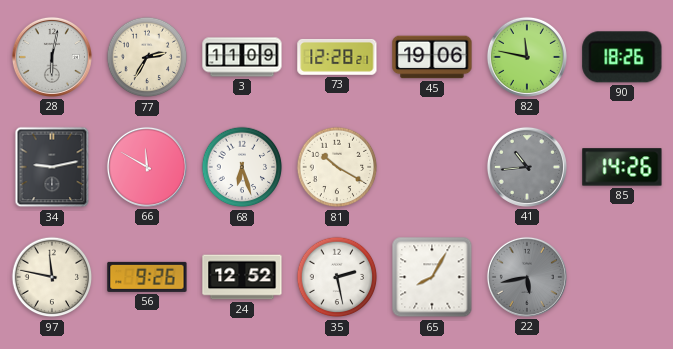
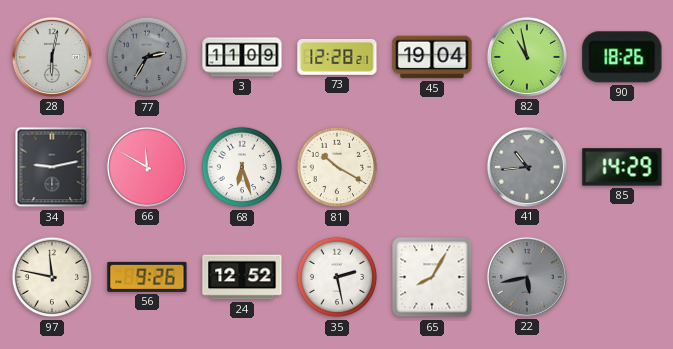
77 dial: cream -> grey (147, 57)
45: 19:06 -> 19:04 (432, 57)
82: 11:47 -> 10:58 (527, 57)
85: 14:26 -> 14:29 (622, 167)
